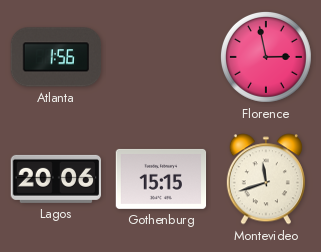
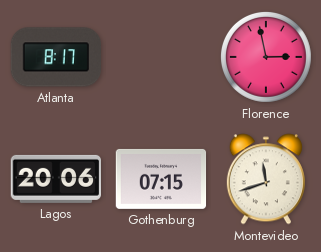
Atlanta: 1:56 -> 8:17 (55, 57)
Gothenburg: 15:15 -> 07:15 (161, 179)
